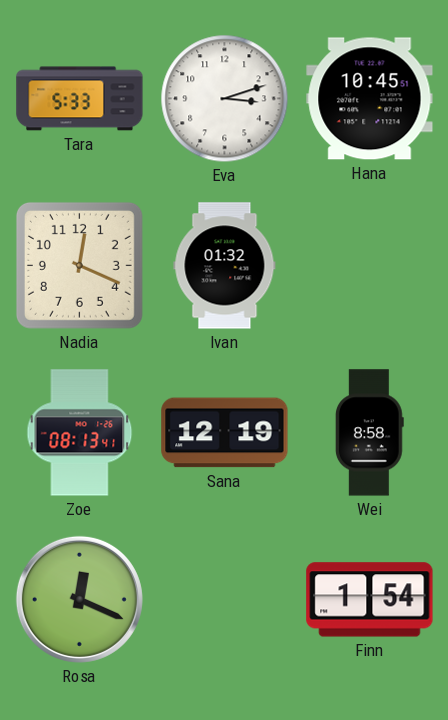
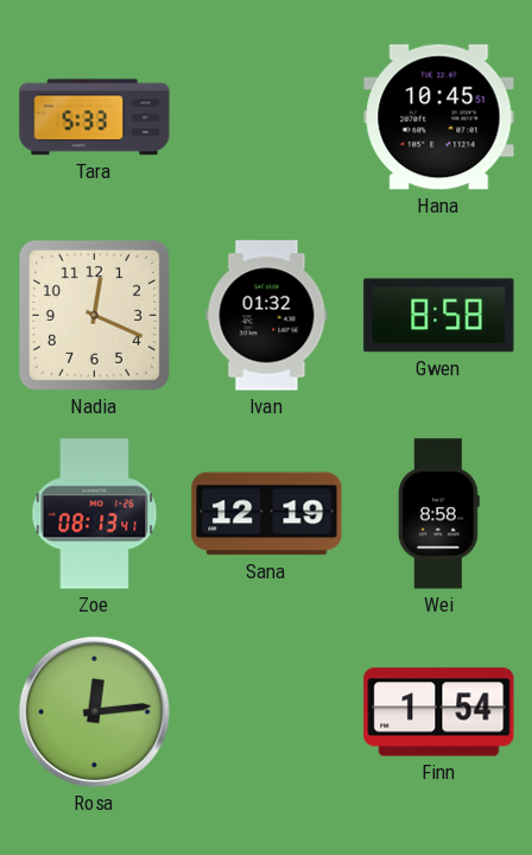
Eva: 3:12 -> none (225, 99)
Gwen: none -> 8:58 (439, 316)
Rosa: 12:19 -> 12:14 (94, 711)
